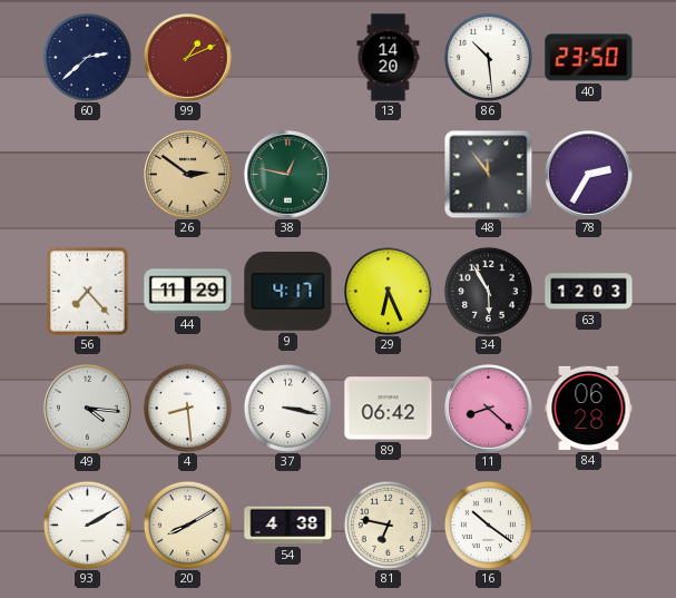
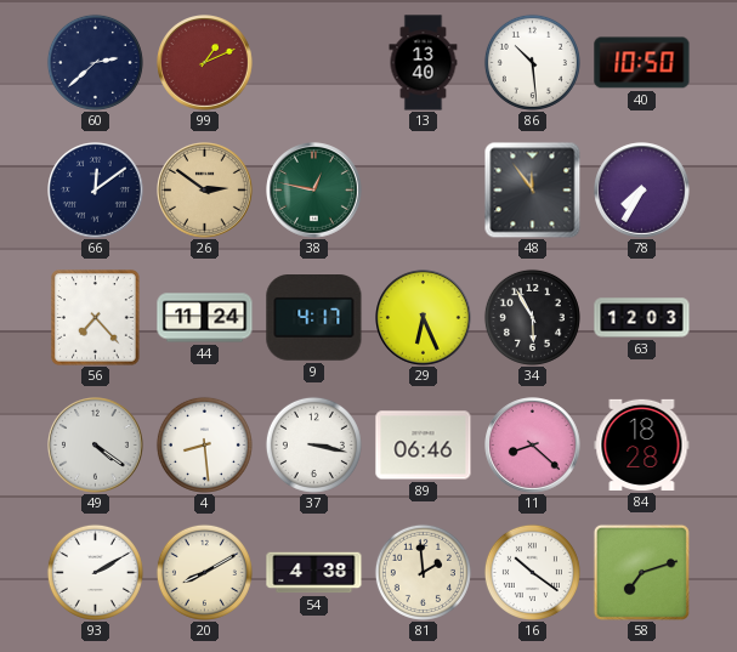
13: 14:20 -> 13:40 (424, 63)
40: 23:50 -> 10:50 (642, 63)
66: none -> 12:09 (96, 191)
78: 2:35 -> 7:35 (642, 191)
44: 11:29 -> 11:24 (205, 318)
49: 4:16 -> 4:21 (96, 446)
89: 06:42 -> 06:46 (424, 446)
84: 06:28 -> 18:28 (642, 444)
81: 6:47 -> 1:59 (423, 572)
58: none -> 7:12 (641, 572)
